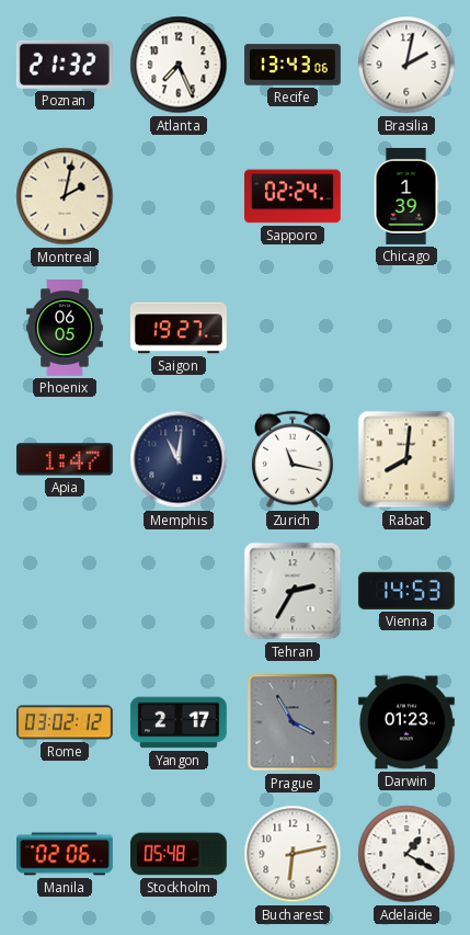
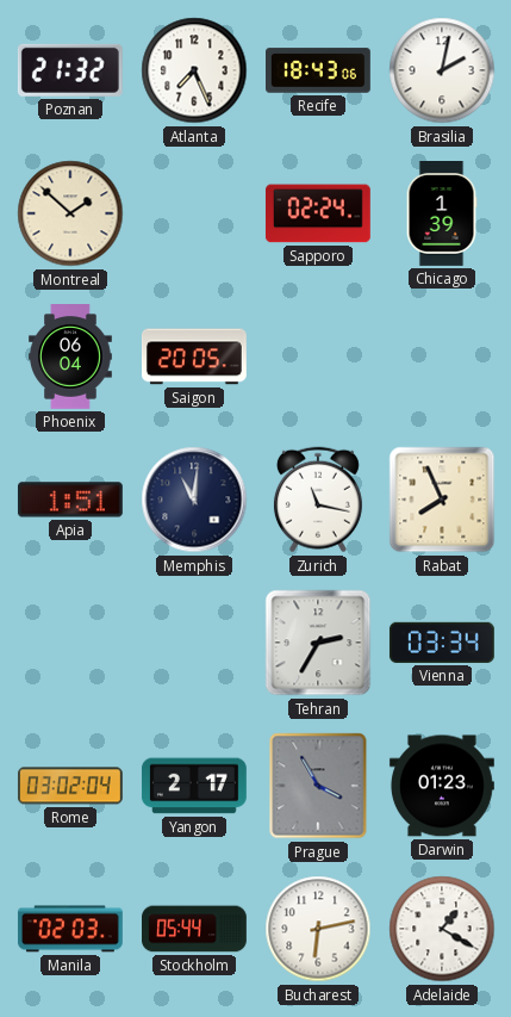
Recife: 13:43 -> 18:43 (319, 70)
Montreal: 2:02 -> 1:52 (70, 213)
Phoenix: 06:05 -> 06:04 (70, 358)
Saigon: 19:27 -> 20:05 (194, 356)
Apia: 1:47 -> 1:51 (70, 500)
Rabat: 8:01 -> 7:56 (442, 500)
Vienna: 14:53 -> 03:34 (442, 643)
Rome: 03:02:12 -> 03:02:04 (70, 786)
Manila: 02:06 -> 02:03 (70, 929)
Stockholm: 05:48 -> 05:44 (195, 929)
